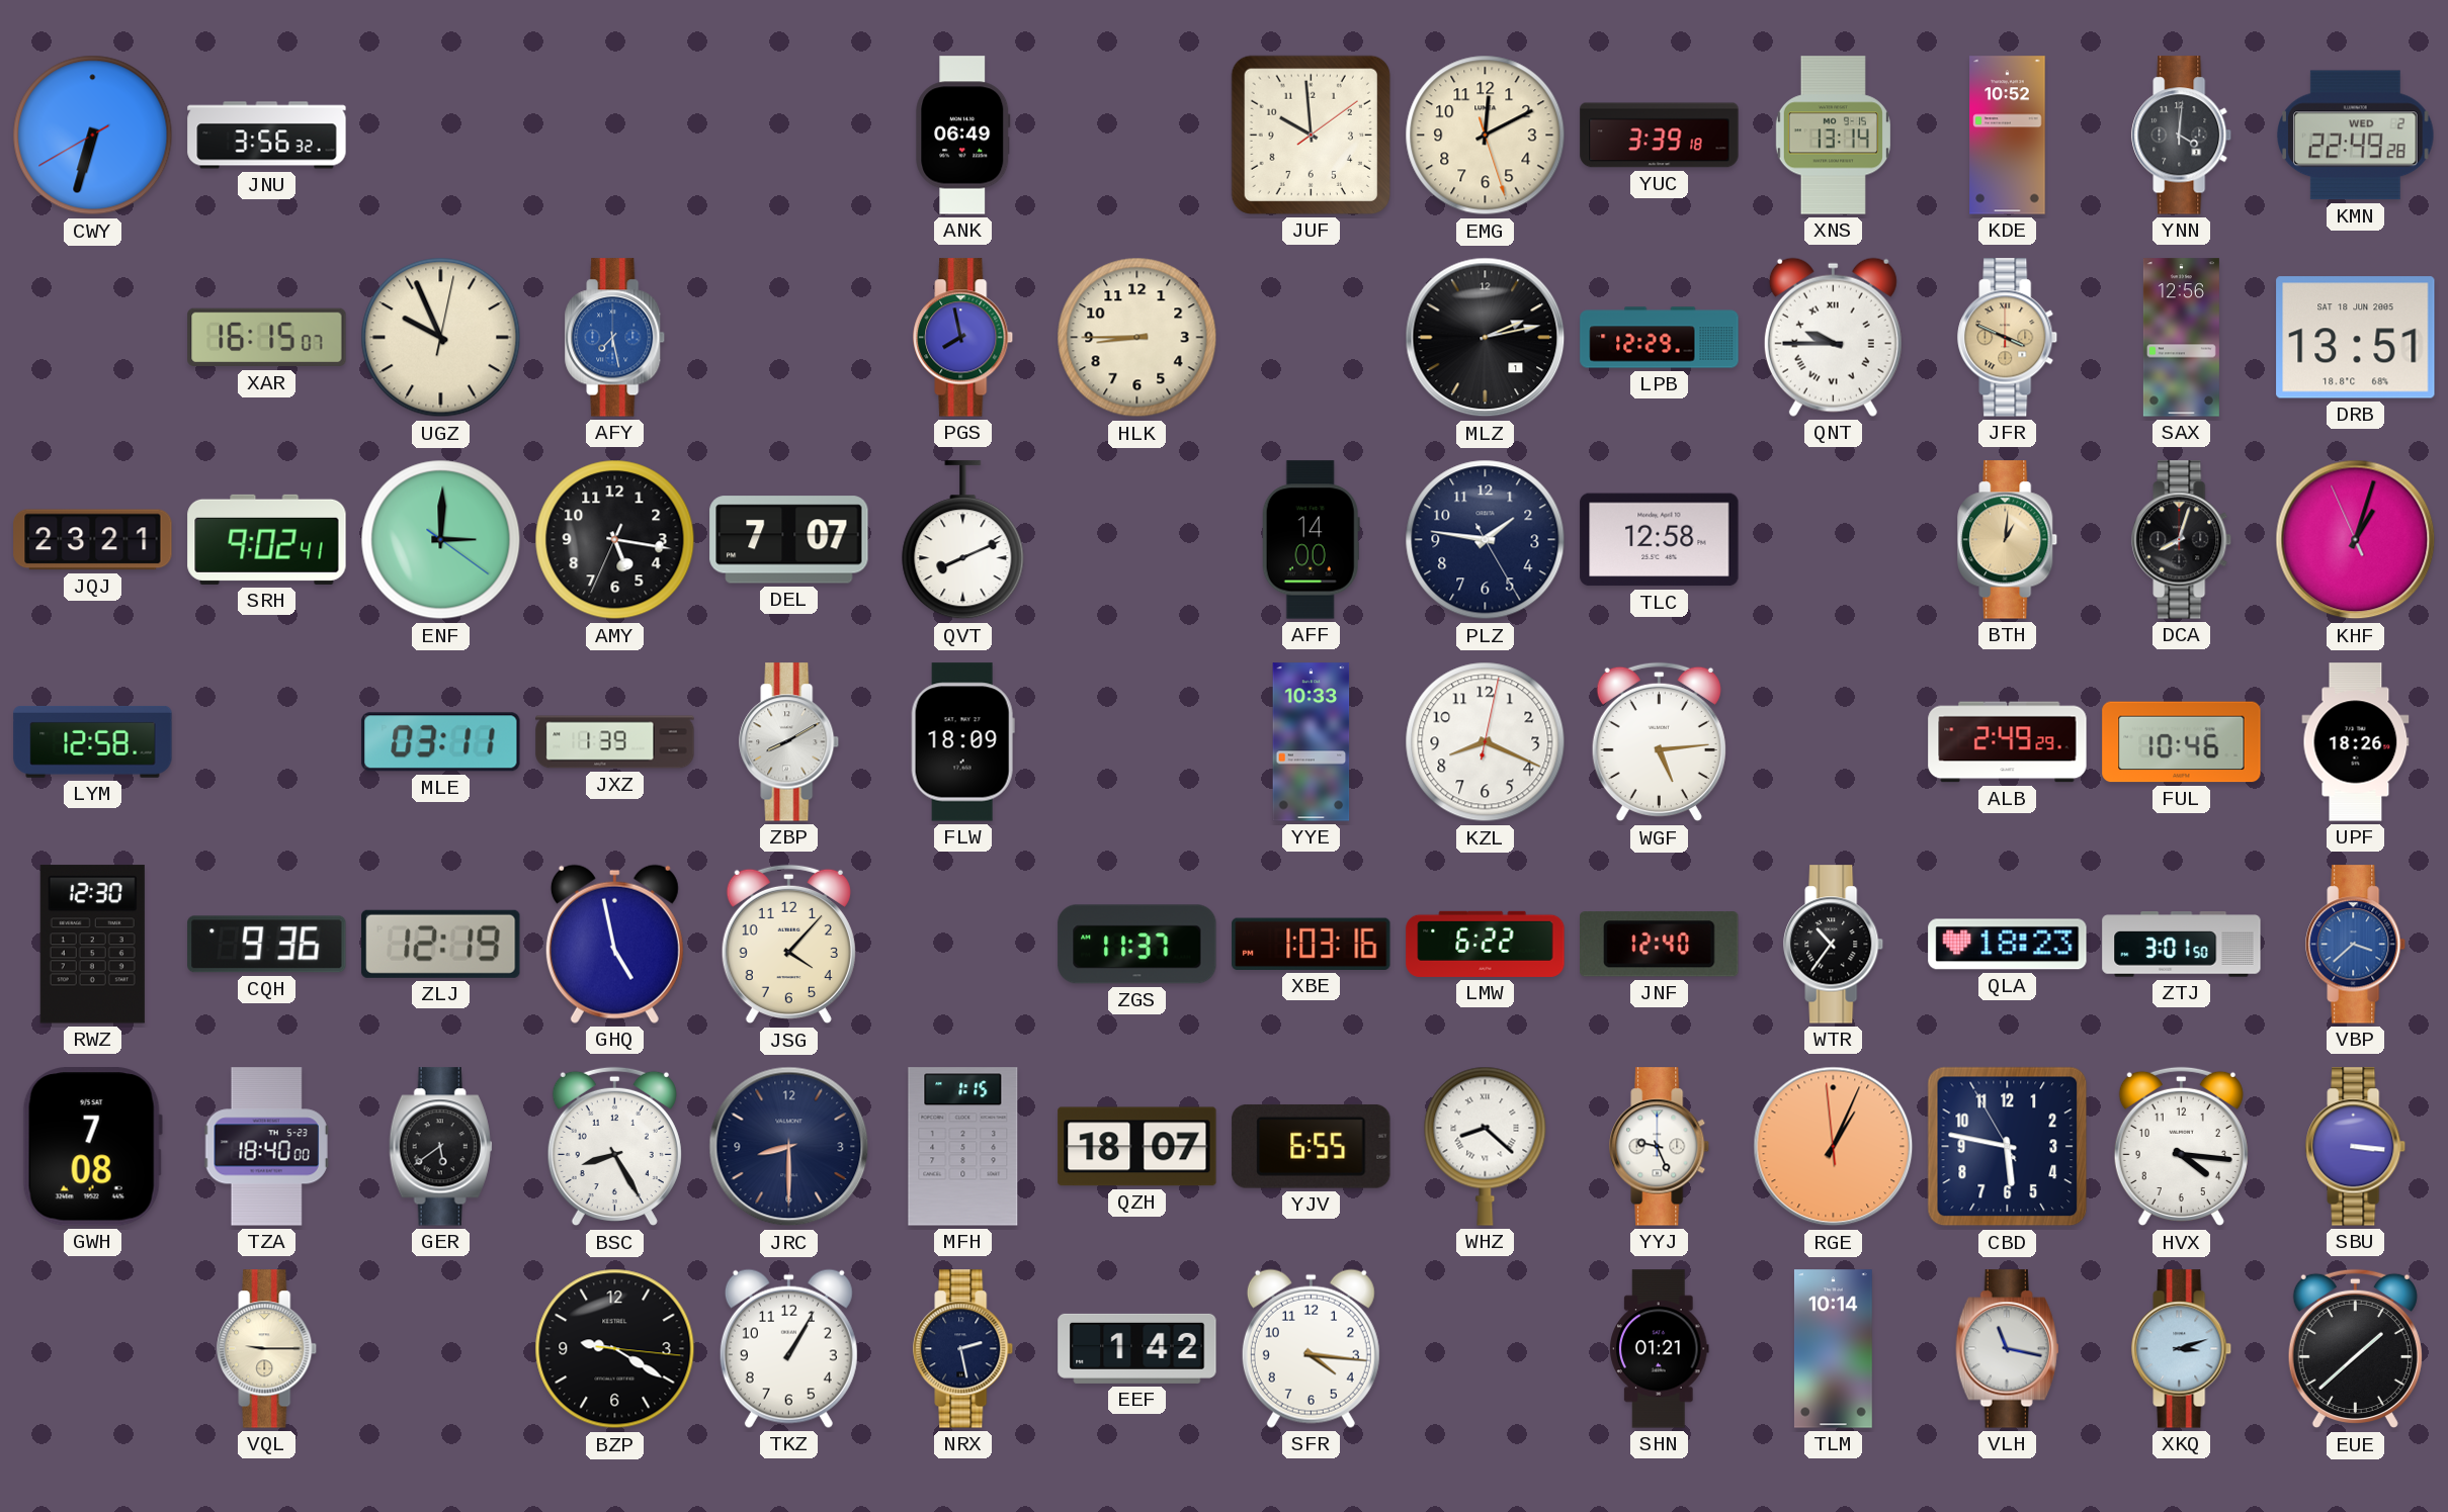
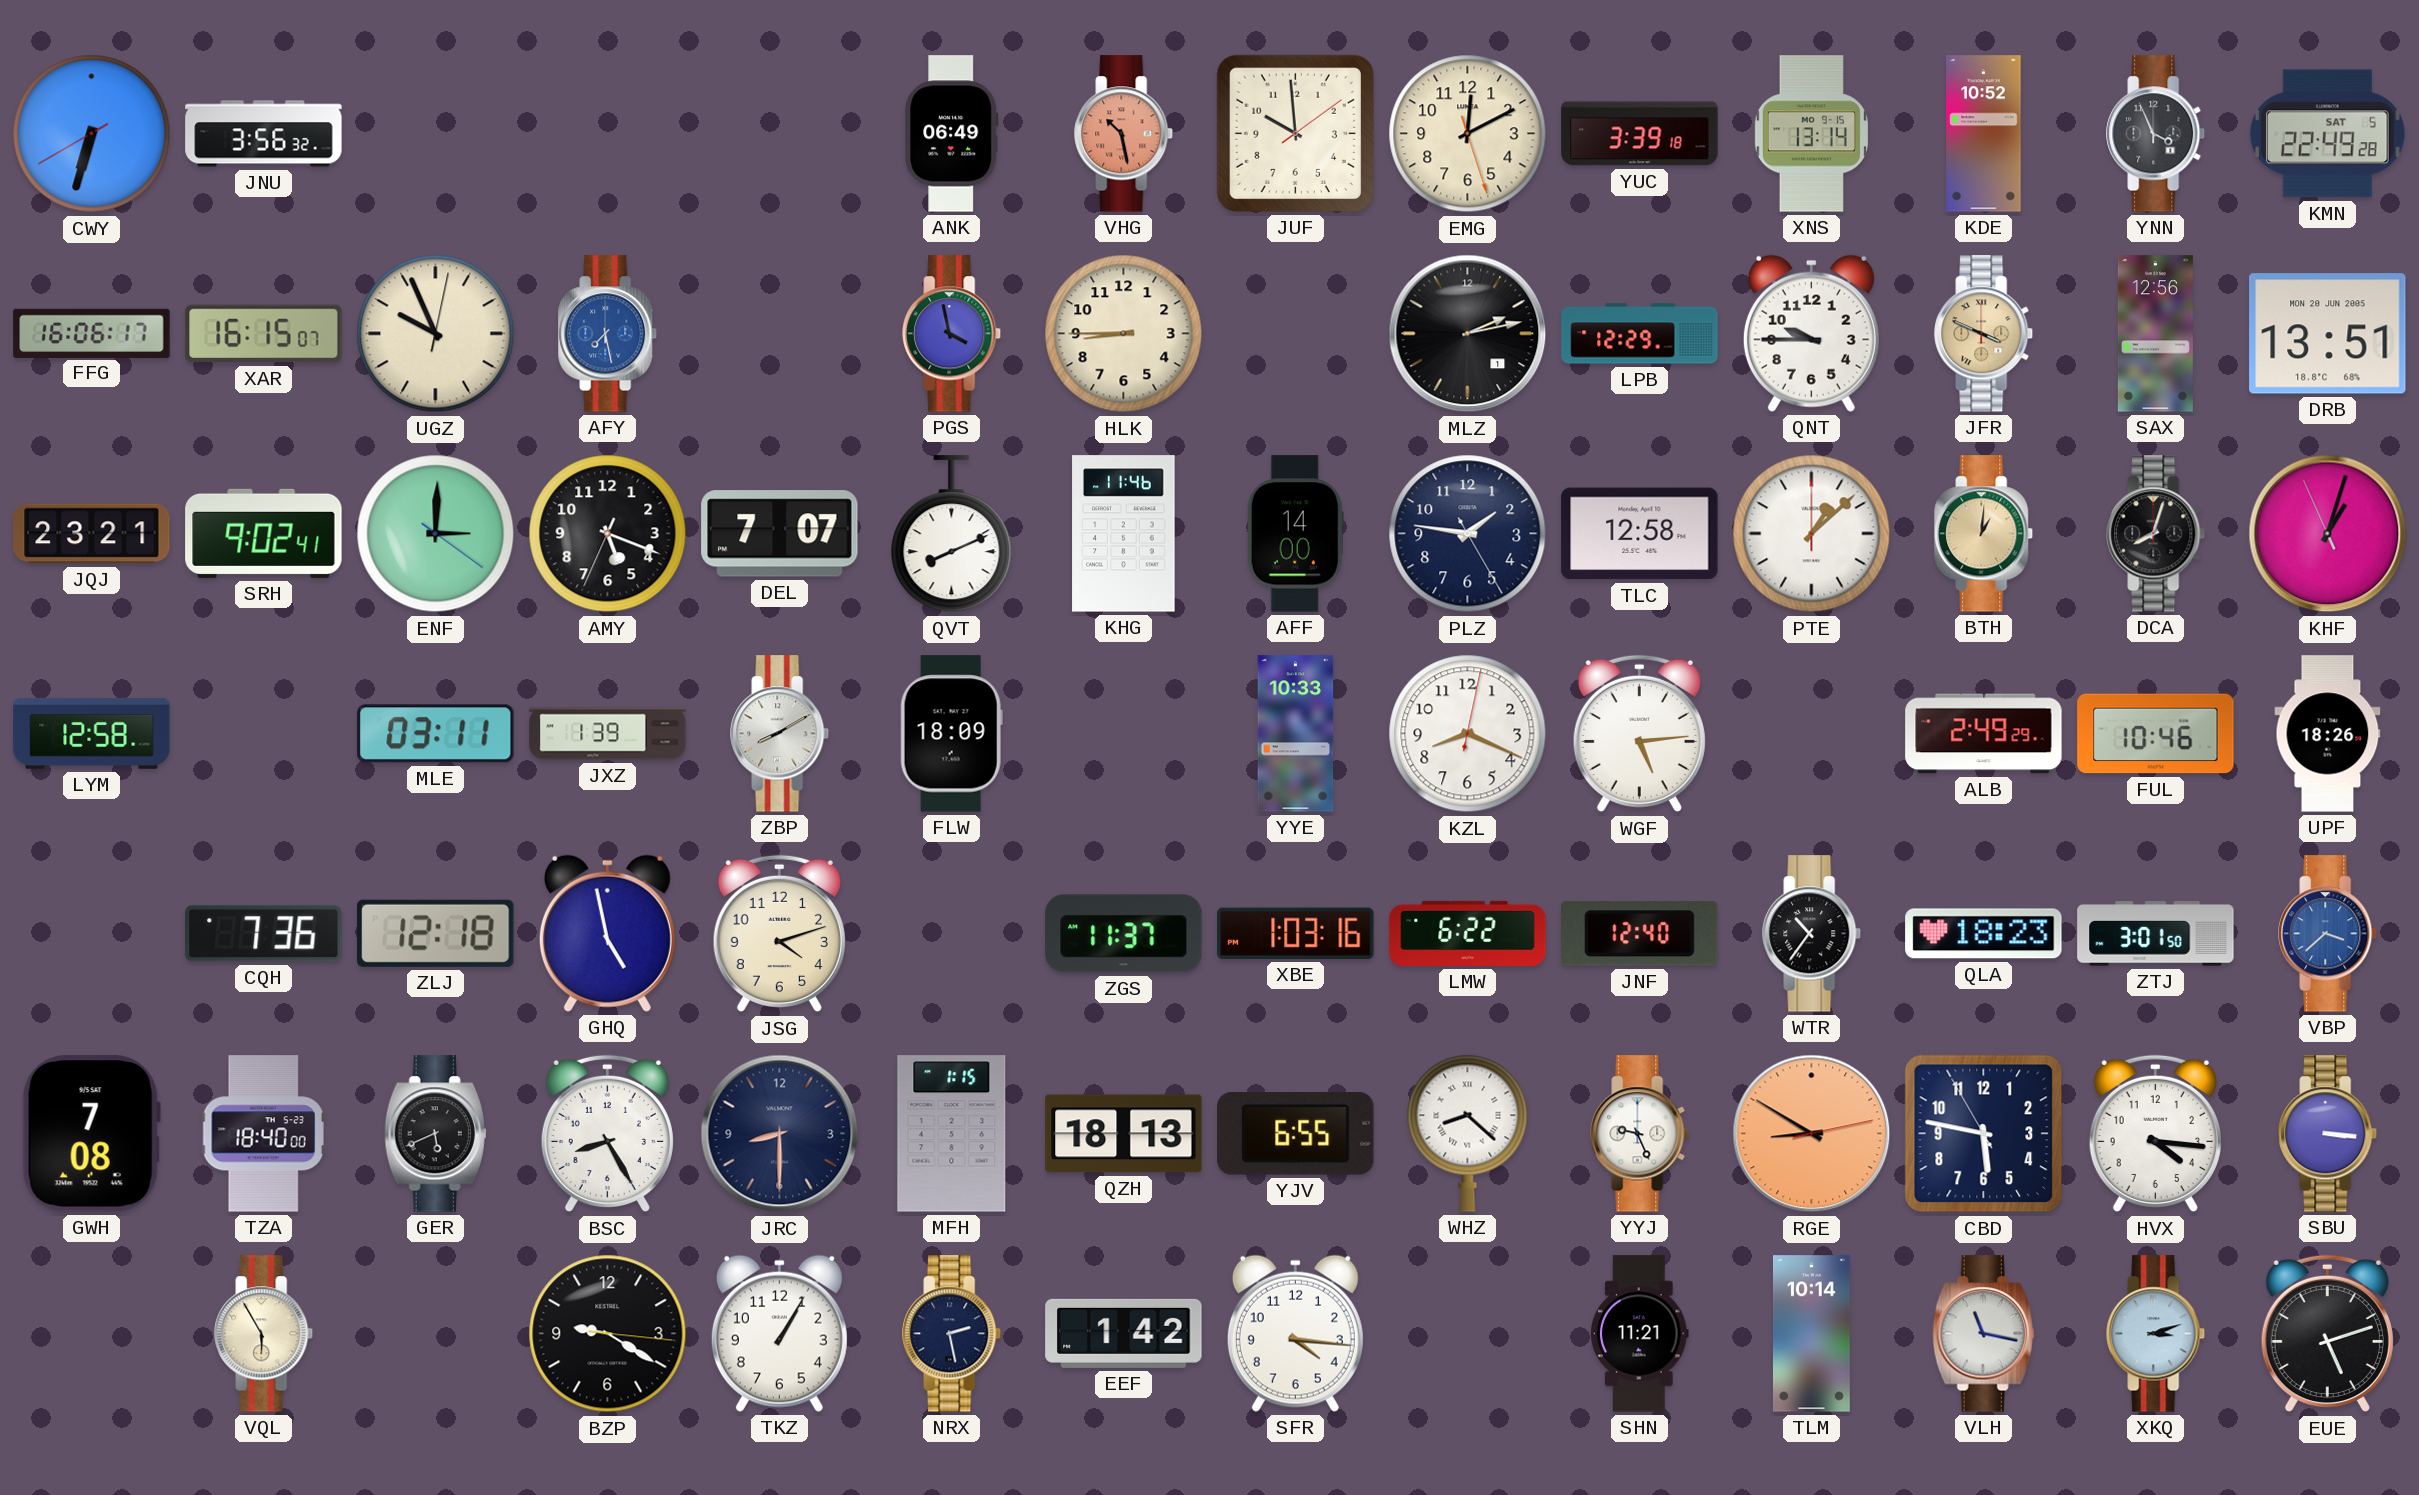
VHG: none -> 10:28 (1124, 134)
YNN: 4:01 -> 3:56 (2156, 134)
KMN date: WED 2 -> SAT 5 (2328, 134)
FFG: none -> 16:06 (92, 333)
PGS: 7:58 -> 3:58 (952, 334)
QNT numerals: Roman -> Arabic (1811, 333)
DRB date: SAT 18 JUN 2005 -> MON 20 JUN 2005 (2328, 334)
AMY: 5:16 -> 5:18 (608, 534)
KHG: none -> 11:46 (1124, 534)
PTE: none -> 1:08 (1812, 534)
RWZ: 12:30 -> none (92, 945)
CQH: 9:36 -> 7:36 (264, 934)
ZLJ: 12:19 -> 12:18 (436, 933)
JSG: 4:07 -> 4:12 (779, 934)
GER: 5:39 -> 5:41 (436, 1134)
QZH: 18:07 -> 18:13 (1124, 1134)
RGE: 1:03 -> 8:50 (1812, 1134)
VQL: 9:15 -> 5:55 (264, 1334)
SHN: 01:21 -> 11:21 (1640, 1334)
EUE: 1:38 -> 5:12 (2327, 1334)
